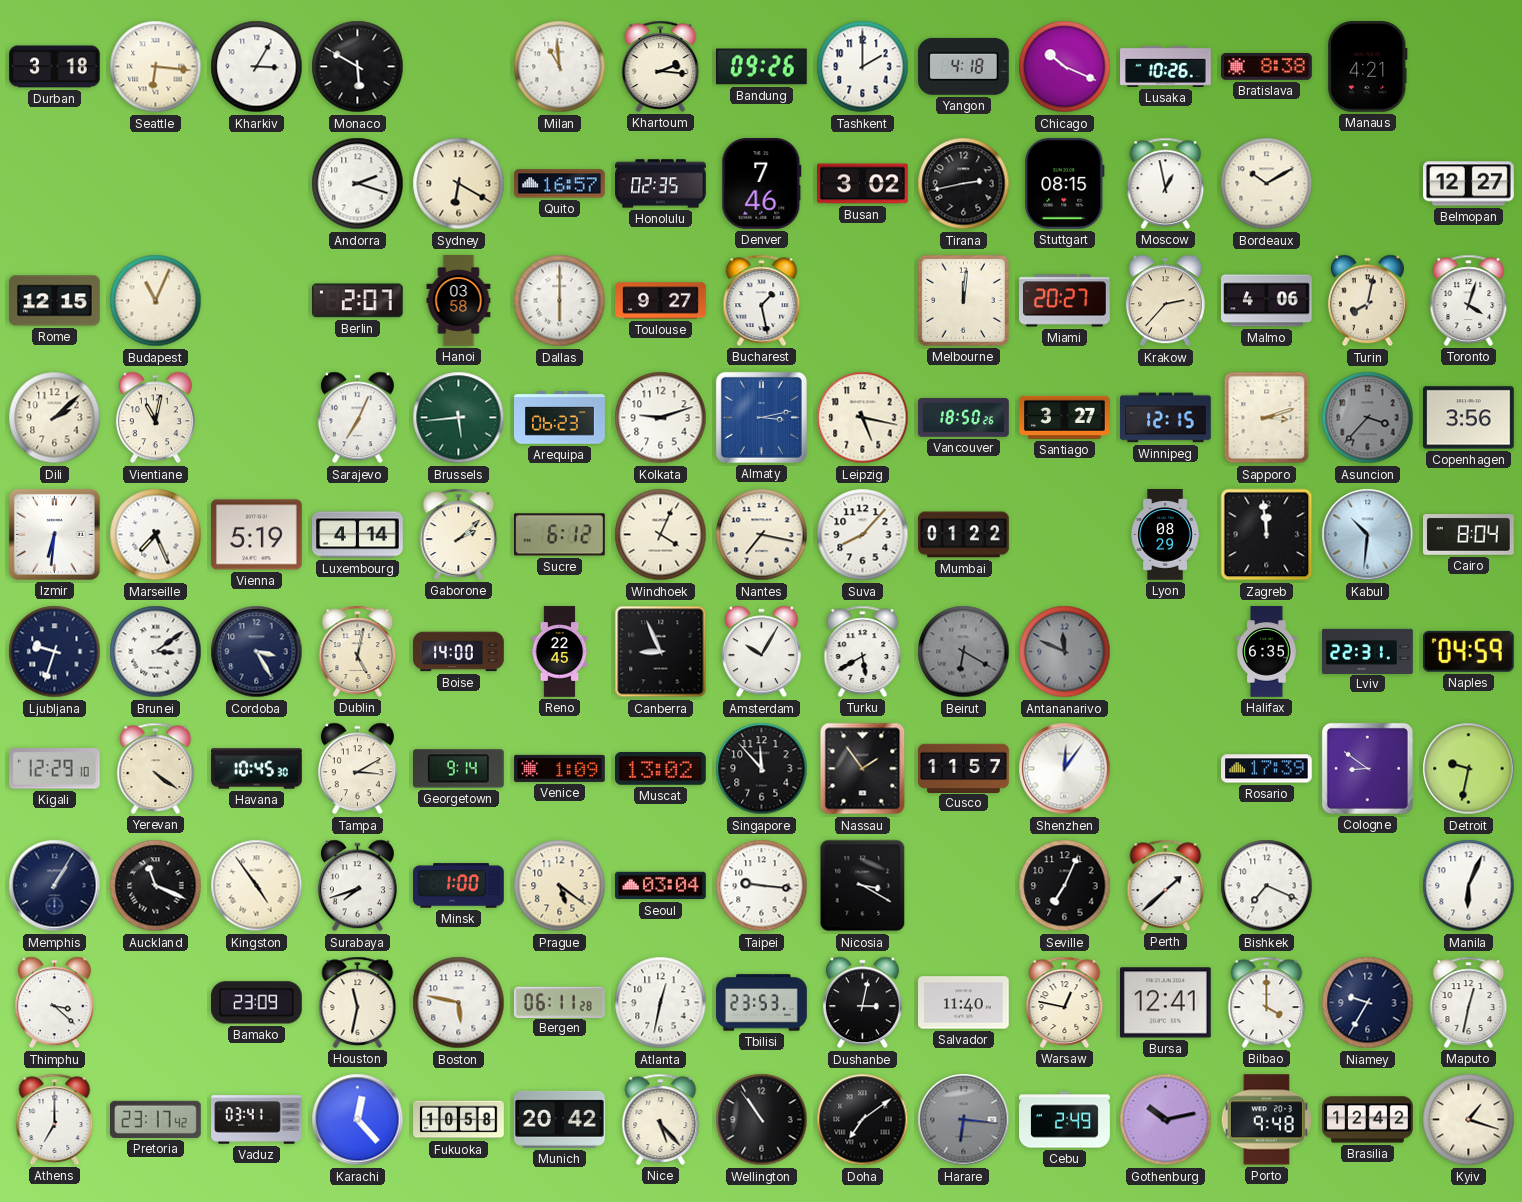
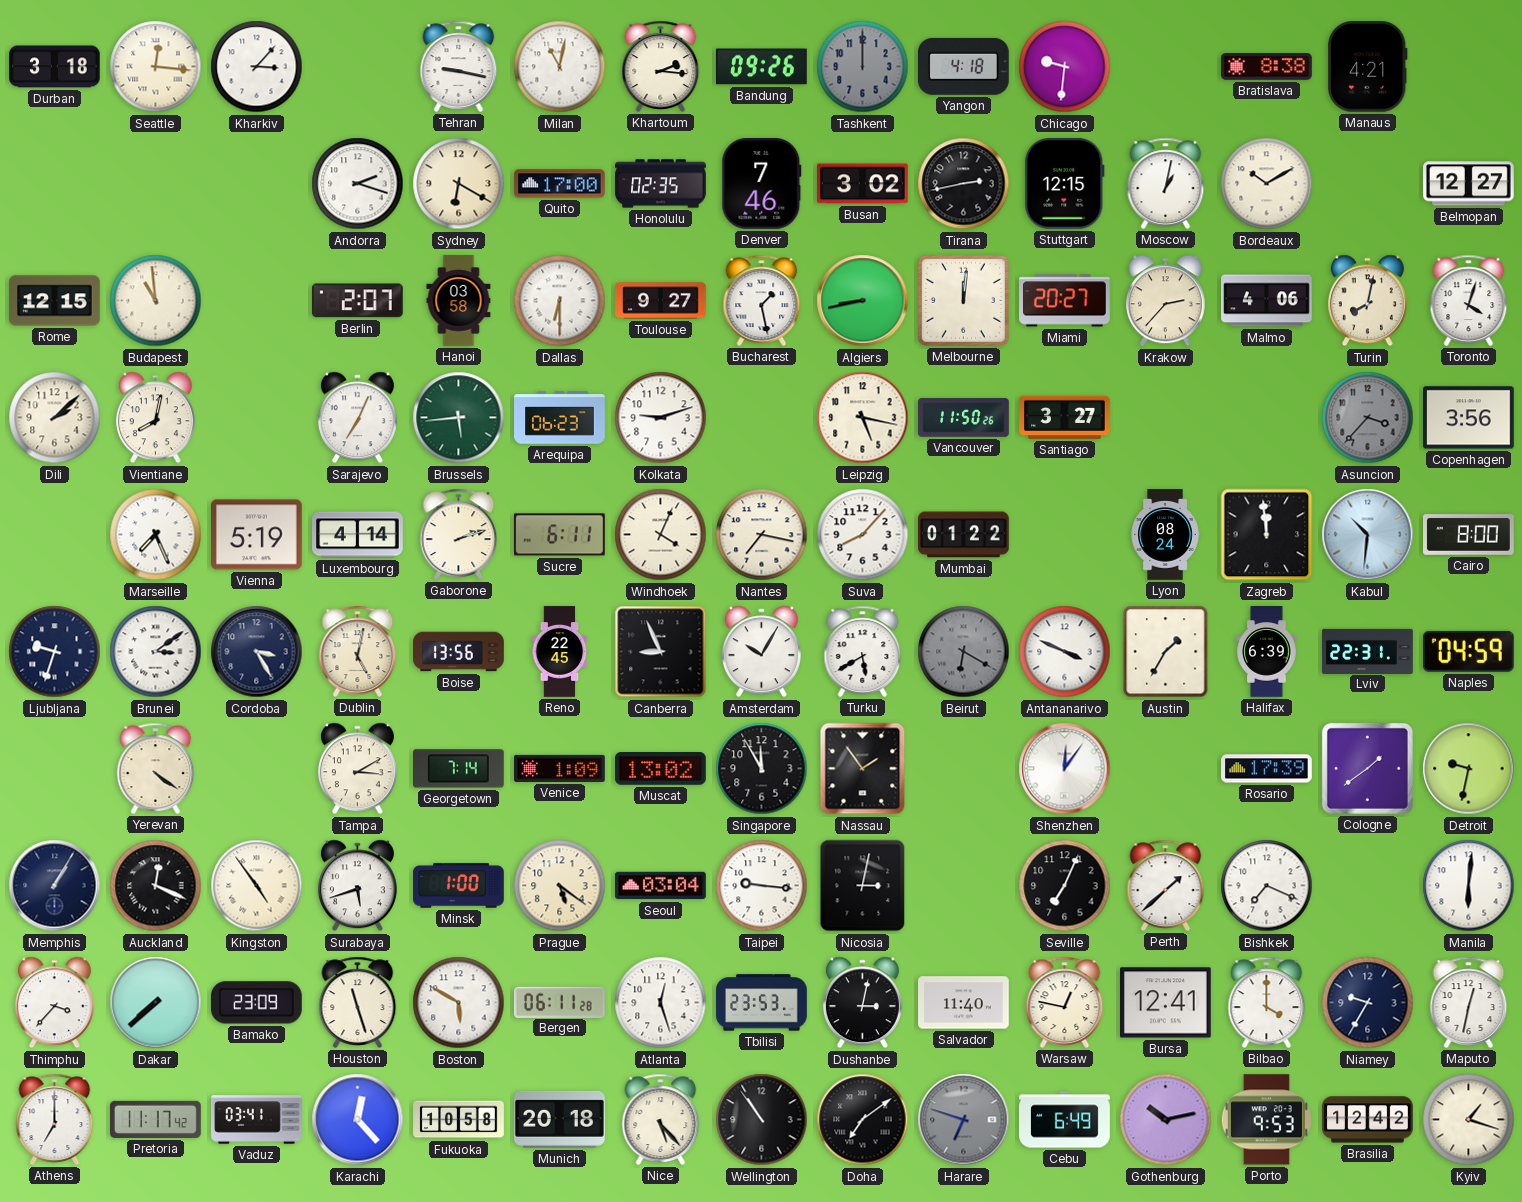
Seattle: 6:16 -> 12:16 (156, 67)
Kharkiv: 3:05 -> 3:07 (257, 67)
Monaco: 5:50 -> none (358, 67)
Tehran: none -> 9:17 (459, 66)
Milan: 10:59 -> 11:02 (560, 67)
Tashkent: 2:00 -> 12:00 (863, 67)
Tashkent dial: white -> grey (863, 67)
Chicago: 10:19 -> 9:31 (1065, 67)
Lusaka: 10:26 -> none (1166, 66)
Quito: 16:57 -> 17:00 (560, 184)
Stuttgart: 08:15 -> 12:15 (1065, 184)
Moscow: 12:58 -> 1:02 (1166, 183)
Budapest: 11:04 -> 10:59 (156, 301)
Dallas: 6:00 -> 6:30 (560, 301)
Algiers: none -> 8:43 (863, 301)
Vientiane: 11:02 -> 8:02 (155, 418)
Almaty: 3:13 -> none (761, 417)
Vancouver: 18:50 -> 11:50 (964, 418)
Winnipeg: 12:15 -> none (1166, 418)
Sapporo: 3:12 -> none (1267, 418)
Izmir: 6:31 -> none (54, 534)
Gaborone: 2:08 -> 2:12 (459, 534)
Sucre: 6:12 -> 6:11 (560, 535)
Lyon: 08:29 -> 08:24 (1165, 535)
Cairo: 8:04 -> 8:00 (1469, 535)
Boise: 14:00 -> 13:56 (459, 652)
Antananarivo: 11:49 -> 3:49 (1065, 652)
Antananarivo dial: grey -> white (1065, 652)
Austin: none -> 1:35 (1166, 652)
Halifax: 6:35 -> 6:39 (1267, 652)
Kigali: 12:29 -> none (55, 769)
Havana: 10:45 -> none (257, 769)
Georgetown: 9:14 -> 7:14 (459, 769)
Singapore: 11:53 -> 11:55 (762, 769)
Cusco: 11:57 -> none (964, 768)
Cologne: 8:51 -> 1:39 (1367, 768)
Auckland: 11:19 -> 12:19 (156, 886)
Surabaya: 7:42 -> 5:42 (357, 886)
Nicosia: 3:20 -> 3:02 (863, 886)
Manila: 6:04 -> 6:01 (1469, 886)
Thimphu: 3:22 -> 3:37 (54, 1003)
Dakar: none -> 7:38 (156, 1003)
Houston: 11:32 -> 11:27 (358, 1002)
Boston: 5:47 -> 5:50 (459, 1003)
Atlanta: 12:32 -> 12:27 (661, 1003)
Pretoria: 23:17 -> 11:17 (156, 1119)
Munich: 20:42 -> 20:18 (560, 1119)
Harare: 6:16 -> 6:48 (964, 1120)
Cebu: 2:49 -> 6:49 (1065, 1120)
Porto: 9:48 -> 9:53 (1266, 1120)
